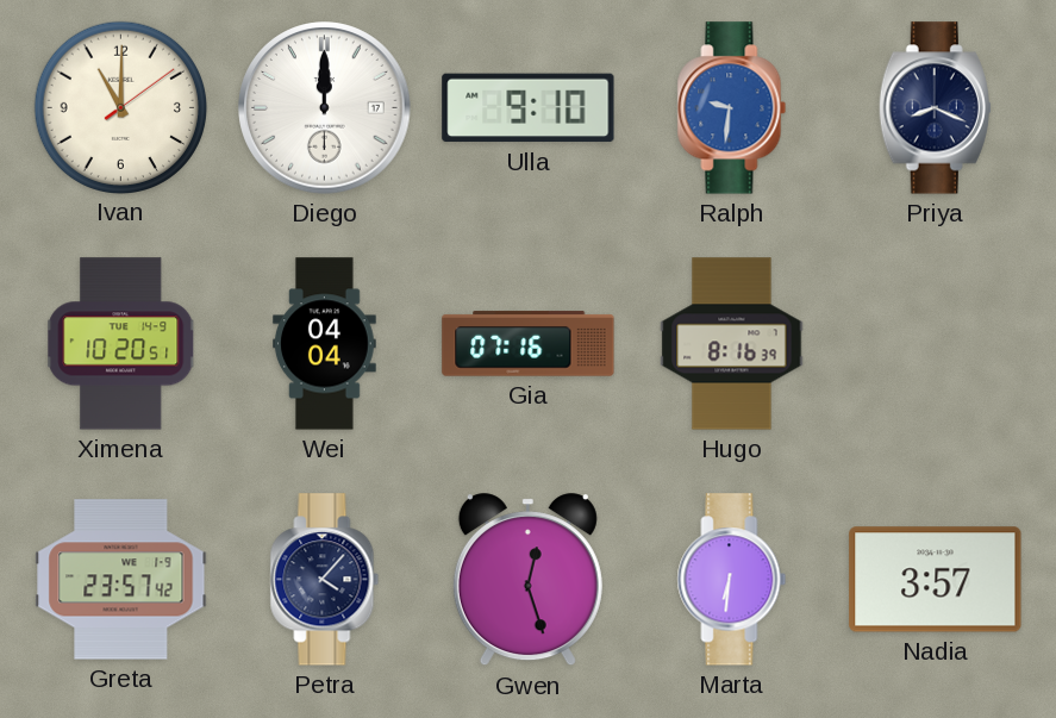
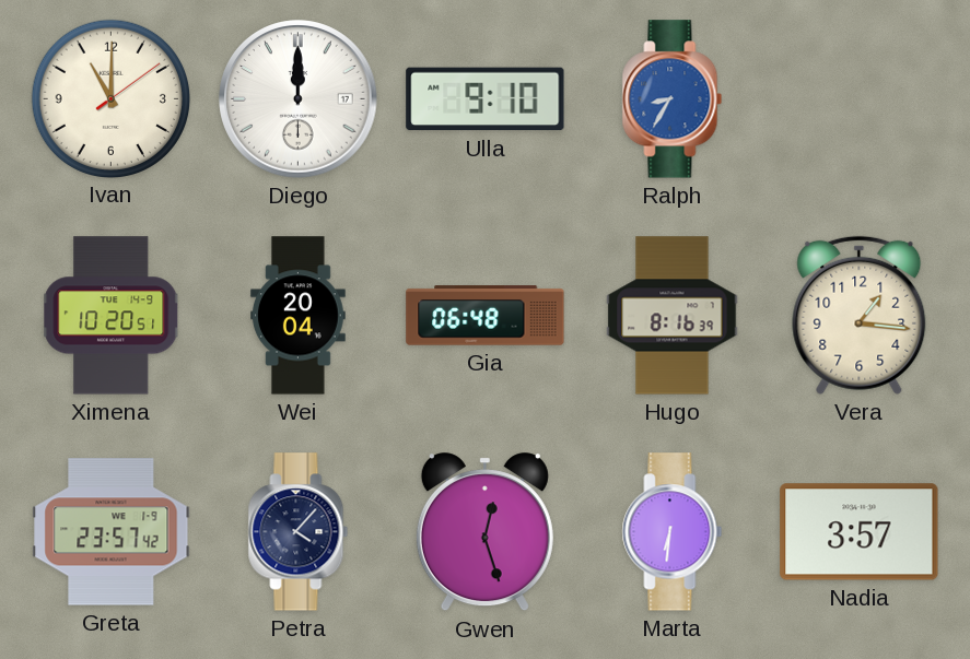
Ralph: 9:31 -> 8:35 (673, 99)
Priya: 8:19 -> none (935, 108)
Wei: 04:04 -> 20:04 (299, 316)
Gia: 07:16 -> 06:48 (486, 316)
Vera: none -> 1:16 (860, 315)
